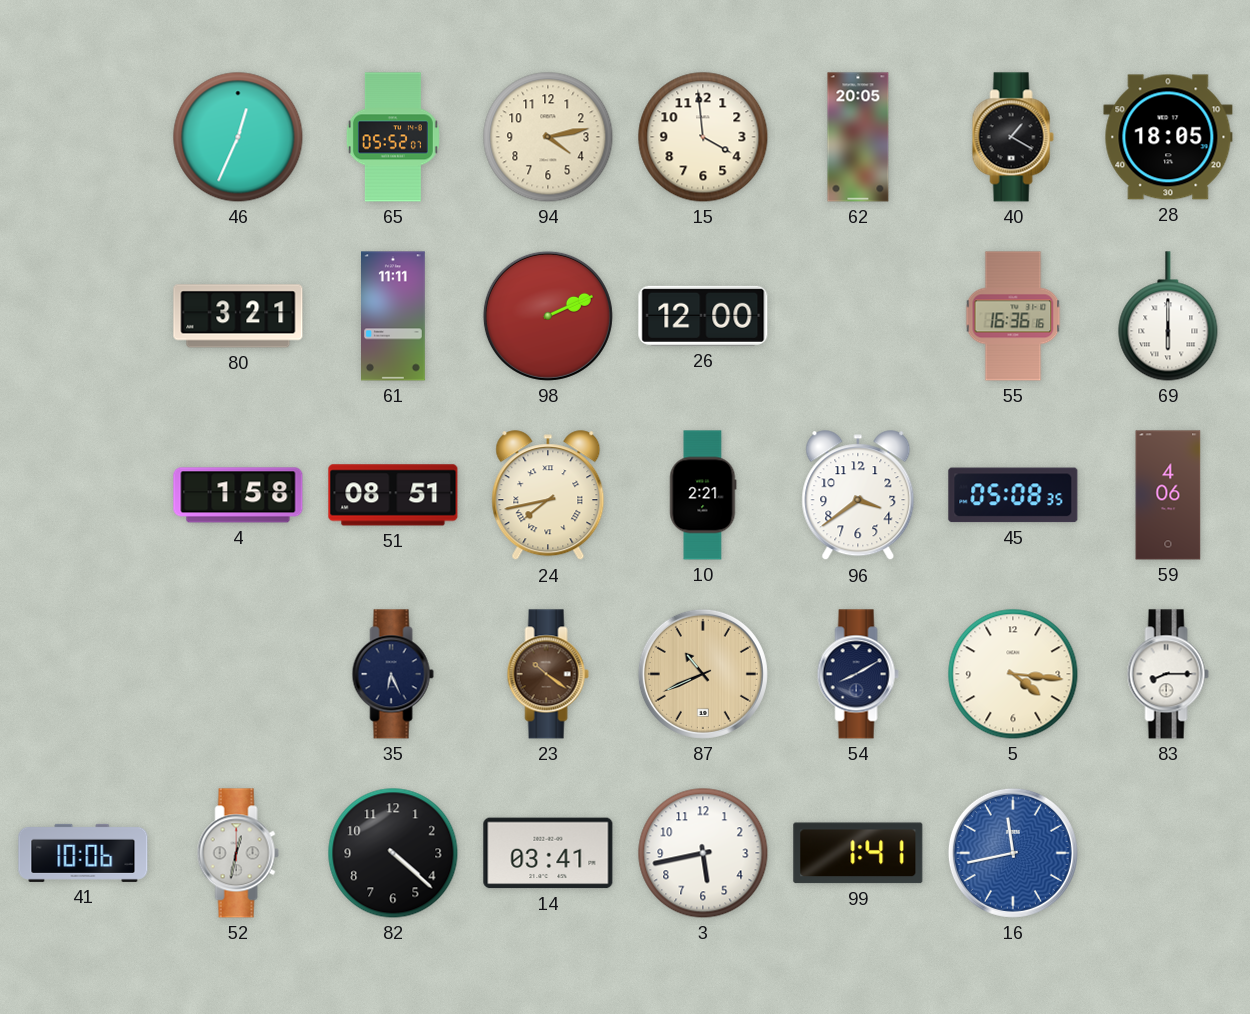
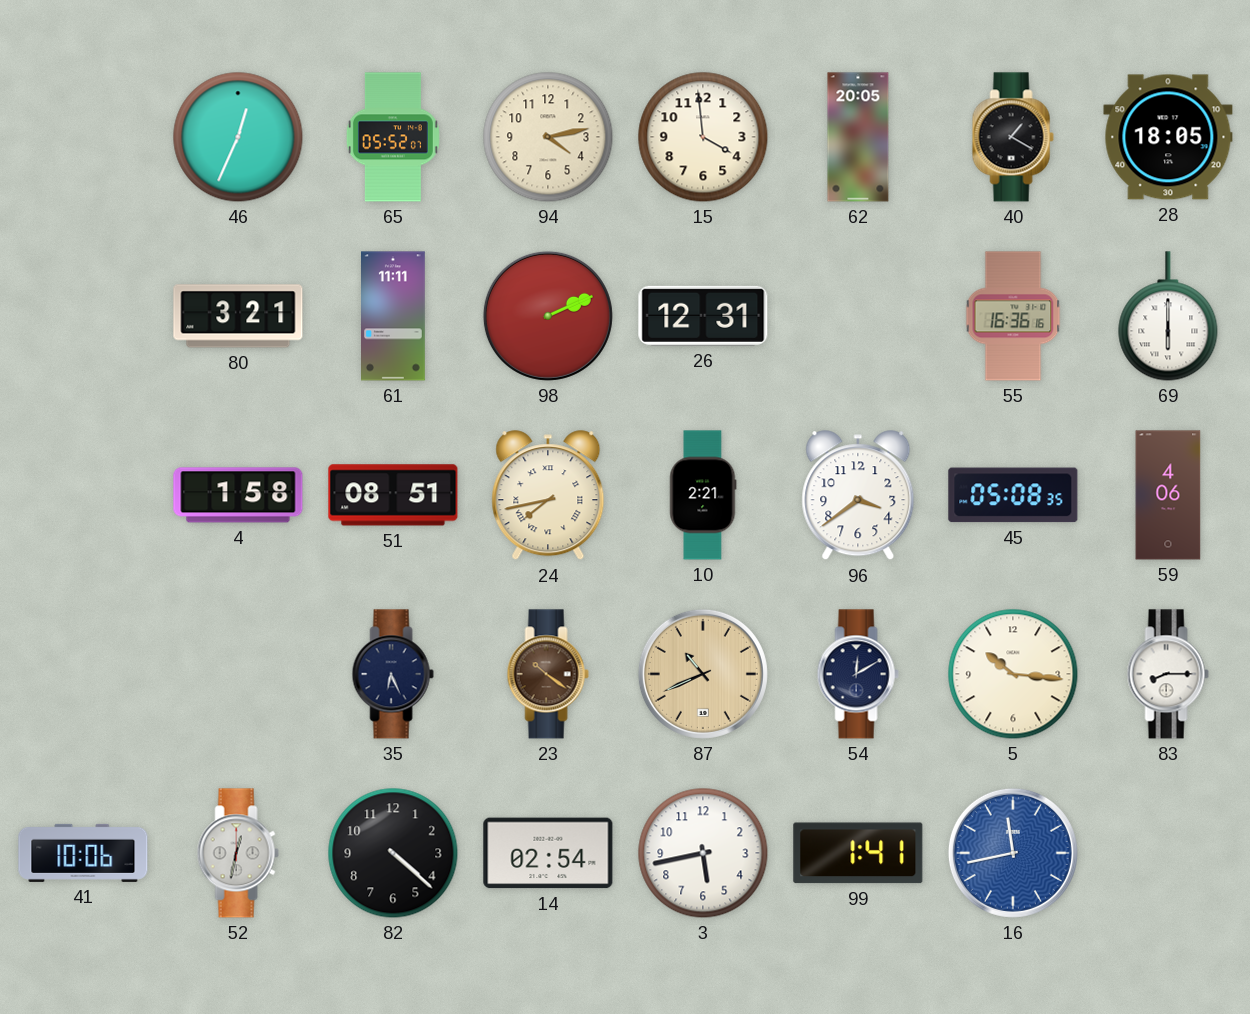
26: 12:00 -> 12:31 (703, 316)
54: 8:10 -> 12:10 (858, 674)
5: 4:16 -> 10:16 (1013, 674)
14: 03:41 -> 02:54 (548, 853)
